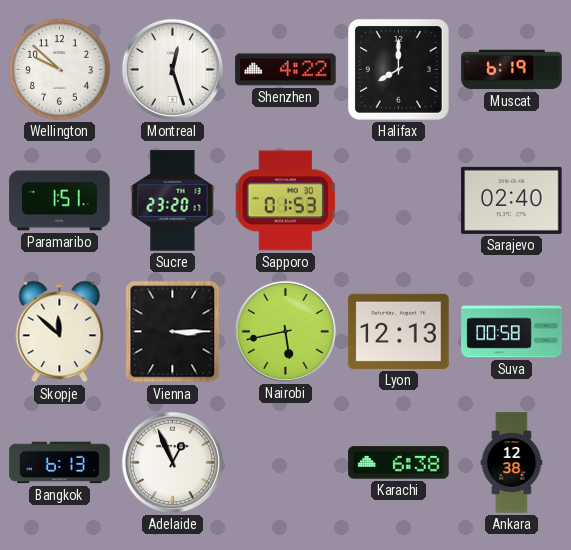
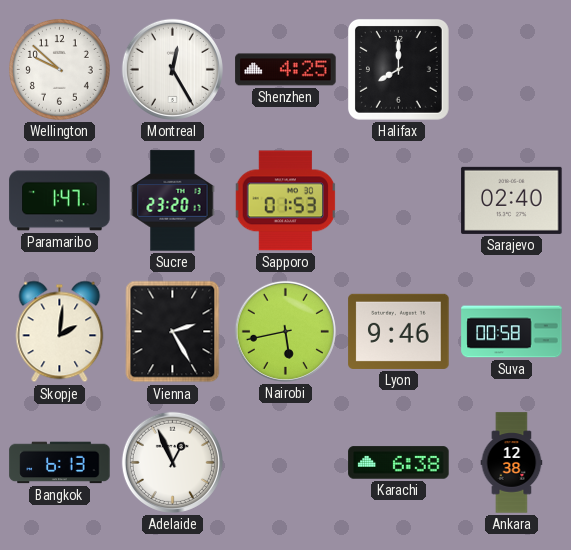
Montreal: 12:27 -> 12:25 (172, 69)
Shenzhen: 4:22 -> 4:25 (286, 70)
Muscat: 6:19 -> none (512, 70)
Paramaribo: 1:51 -> 1:47 (60, 201)
Skopje: 11:52 -> 2:01 (60, 332)
Vienna: 3:15 -> 2:25 (173, 332)
Lyon: 12:13 -> 9:46 (399, 331)
